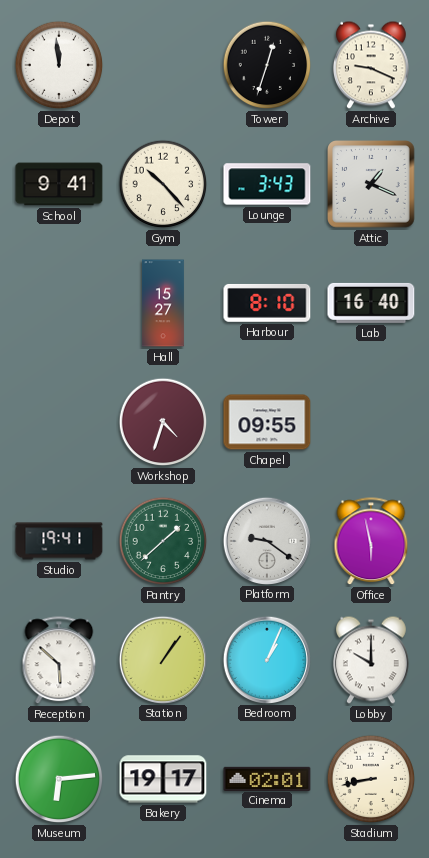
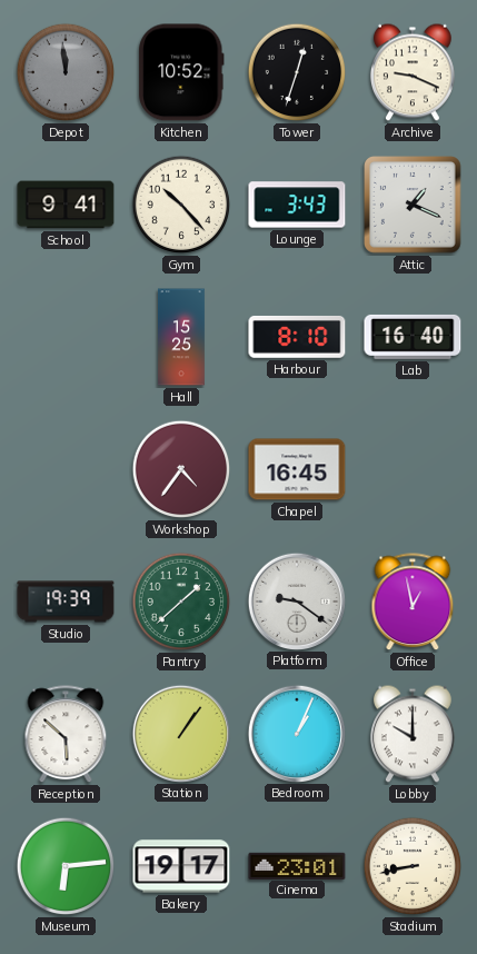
Depot dial: white -> grey (66, 72)
Kitchen: none -> 10:52 (181, 72)
Hall: 15:27 -> 15:25 (182, 337)
Workshop: 4:33 -> 4:36 (181, 469)
Chapel: 09:55 -> 16:45 (297, 469)
Studio: 19:41 -> 19:39 (66, 602)
Office: 5:58 -> 12:58 (413, 603)
Cinema: 02:01 -> 23:01 (297, 865)
